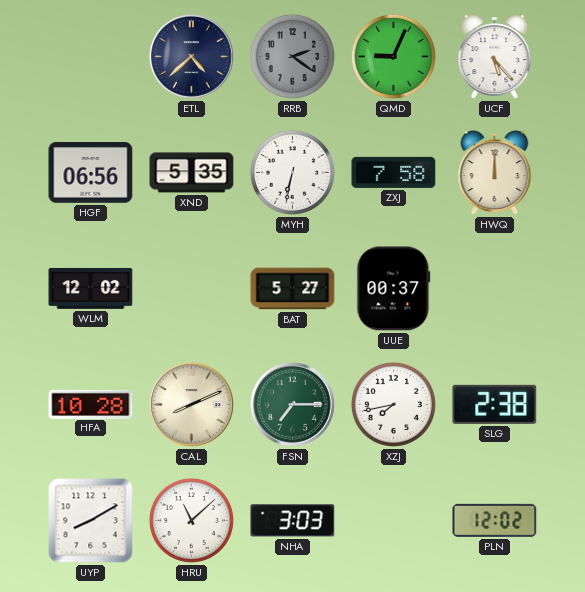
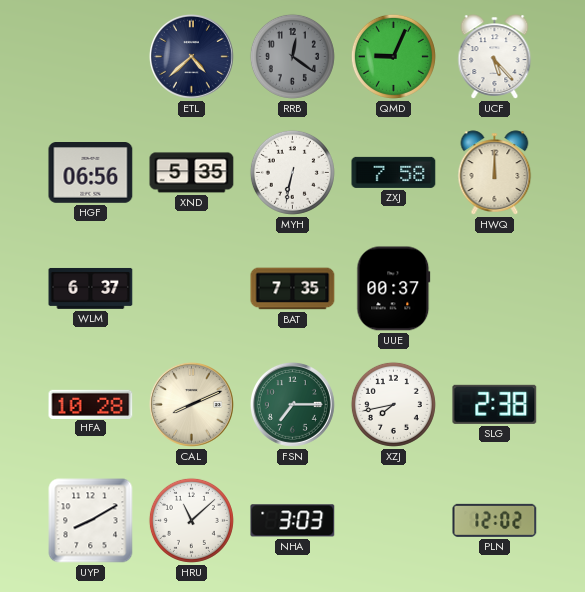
RRB: 2:21 -> 12:21 (292, 56)
WLM: 12:02 -> 6:37 (91, 288)
BAT: 5:27 -> 7:35 (293, 289)
